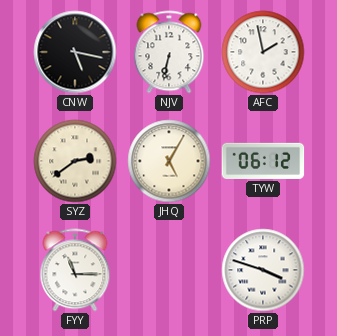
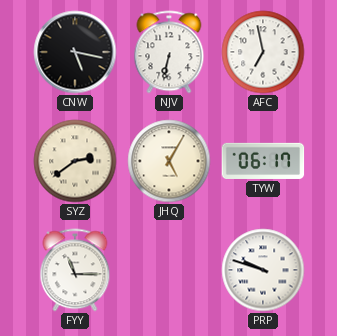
AFC: 1:58 -> 6:58 (263, 52)
TYW: 06:12 -> 06:17 (263, 161)
PRP: 3:48 -> 9:48 (263, 270)
